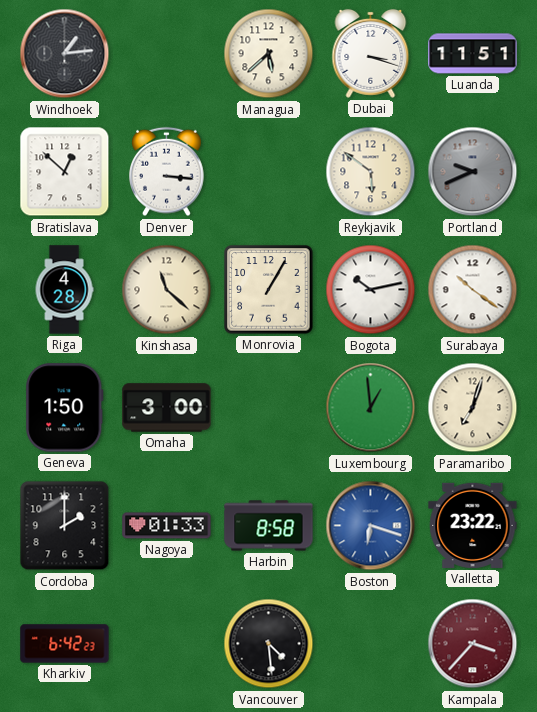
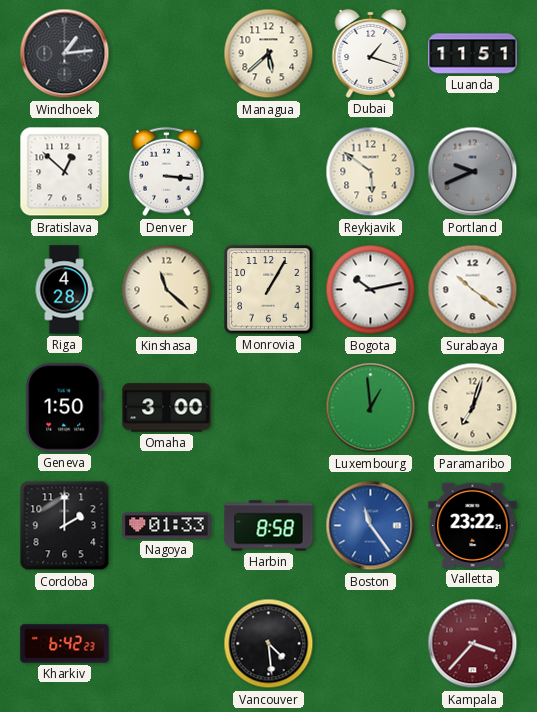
Dubai: 3:18 -> 1:18 (371, 53)
Boston: 6:18 -> 11:24 (371, 526)
